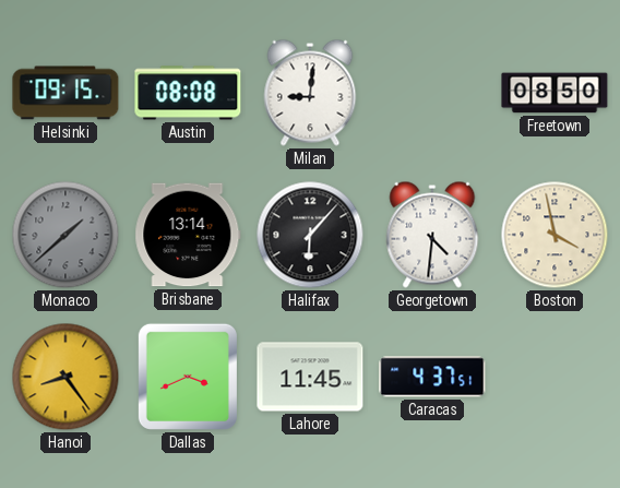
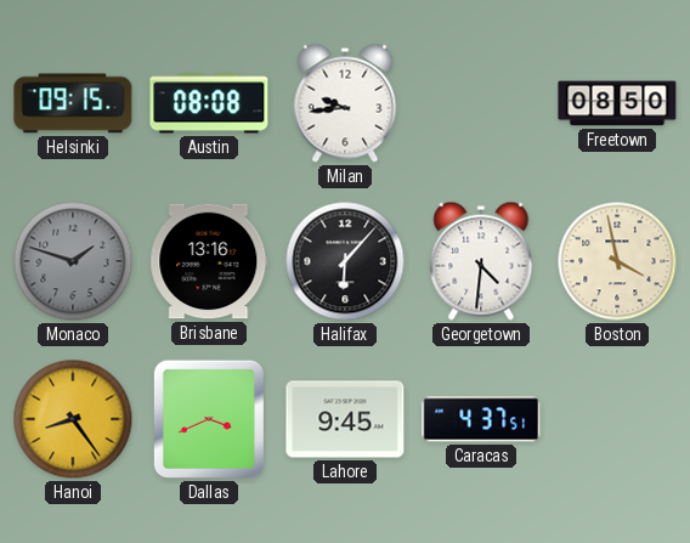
Milan: 9:01 -> 9:44 (345, 103)
Monaco: 1:38 -> 1:48 (73, 261)
Brisbane: 13:14 -> 13:16 (209, 261)
Lahore: 11:45 -> 9:45 (345, 419)
